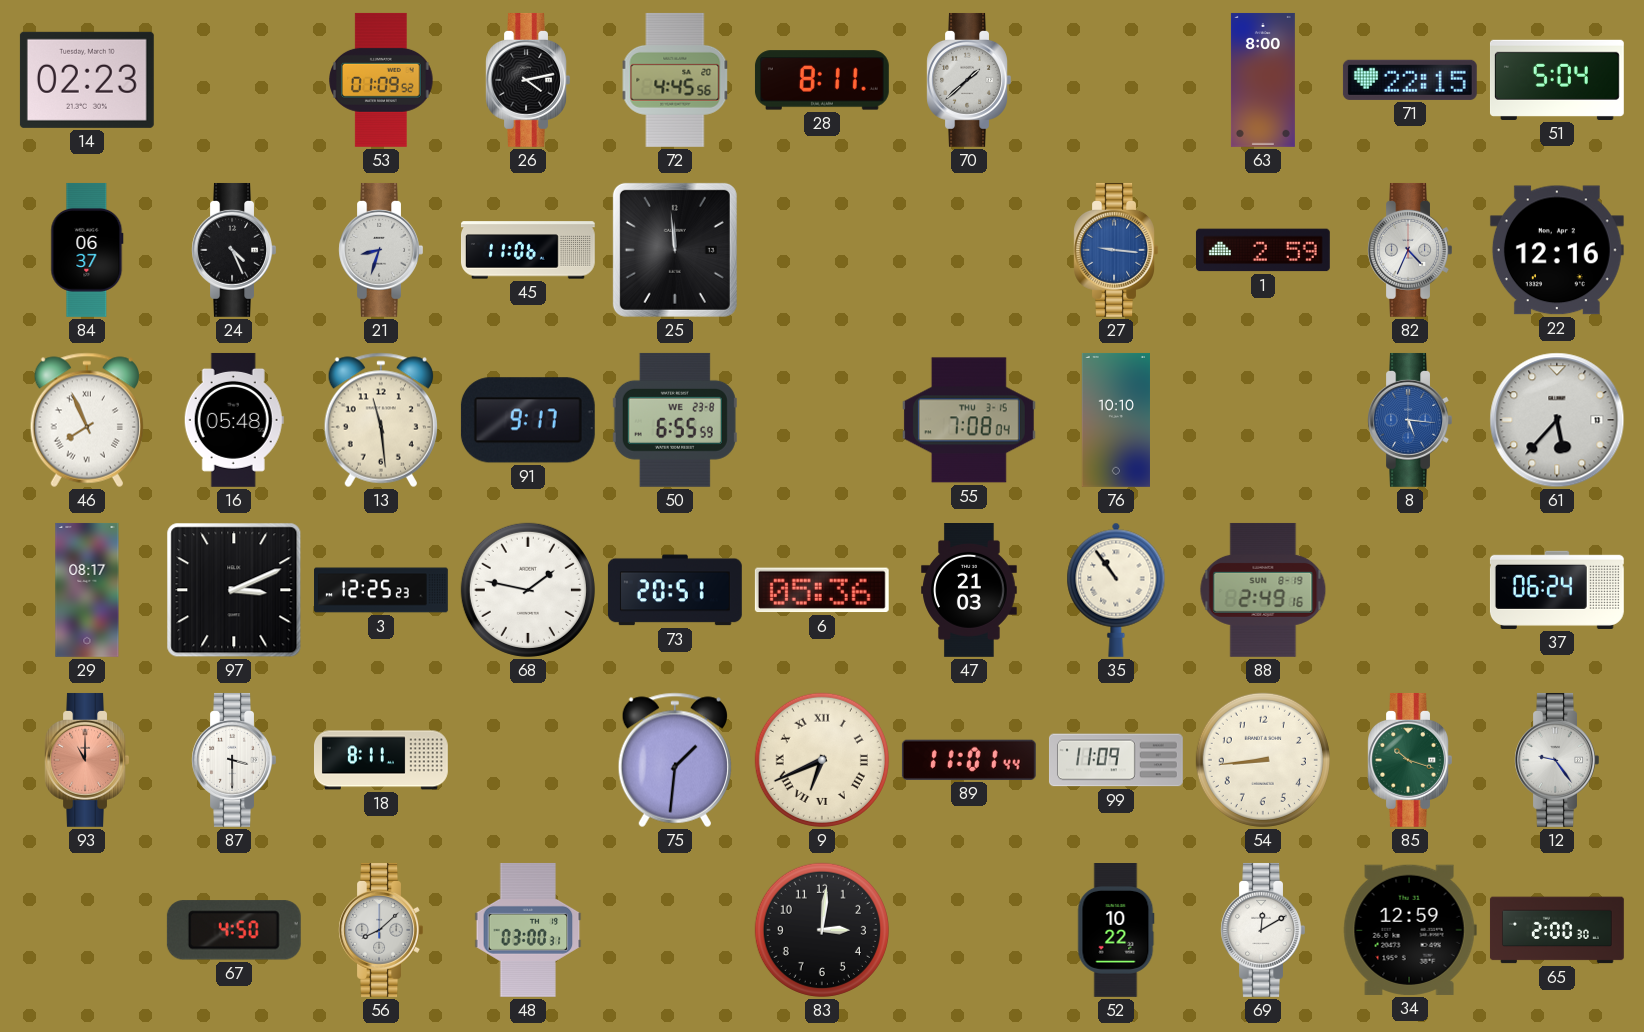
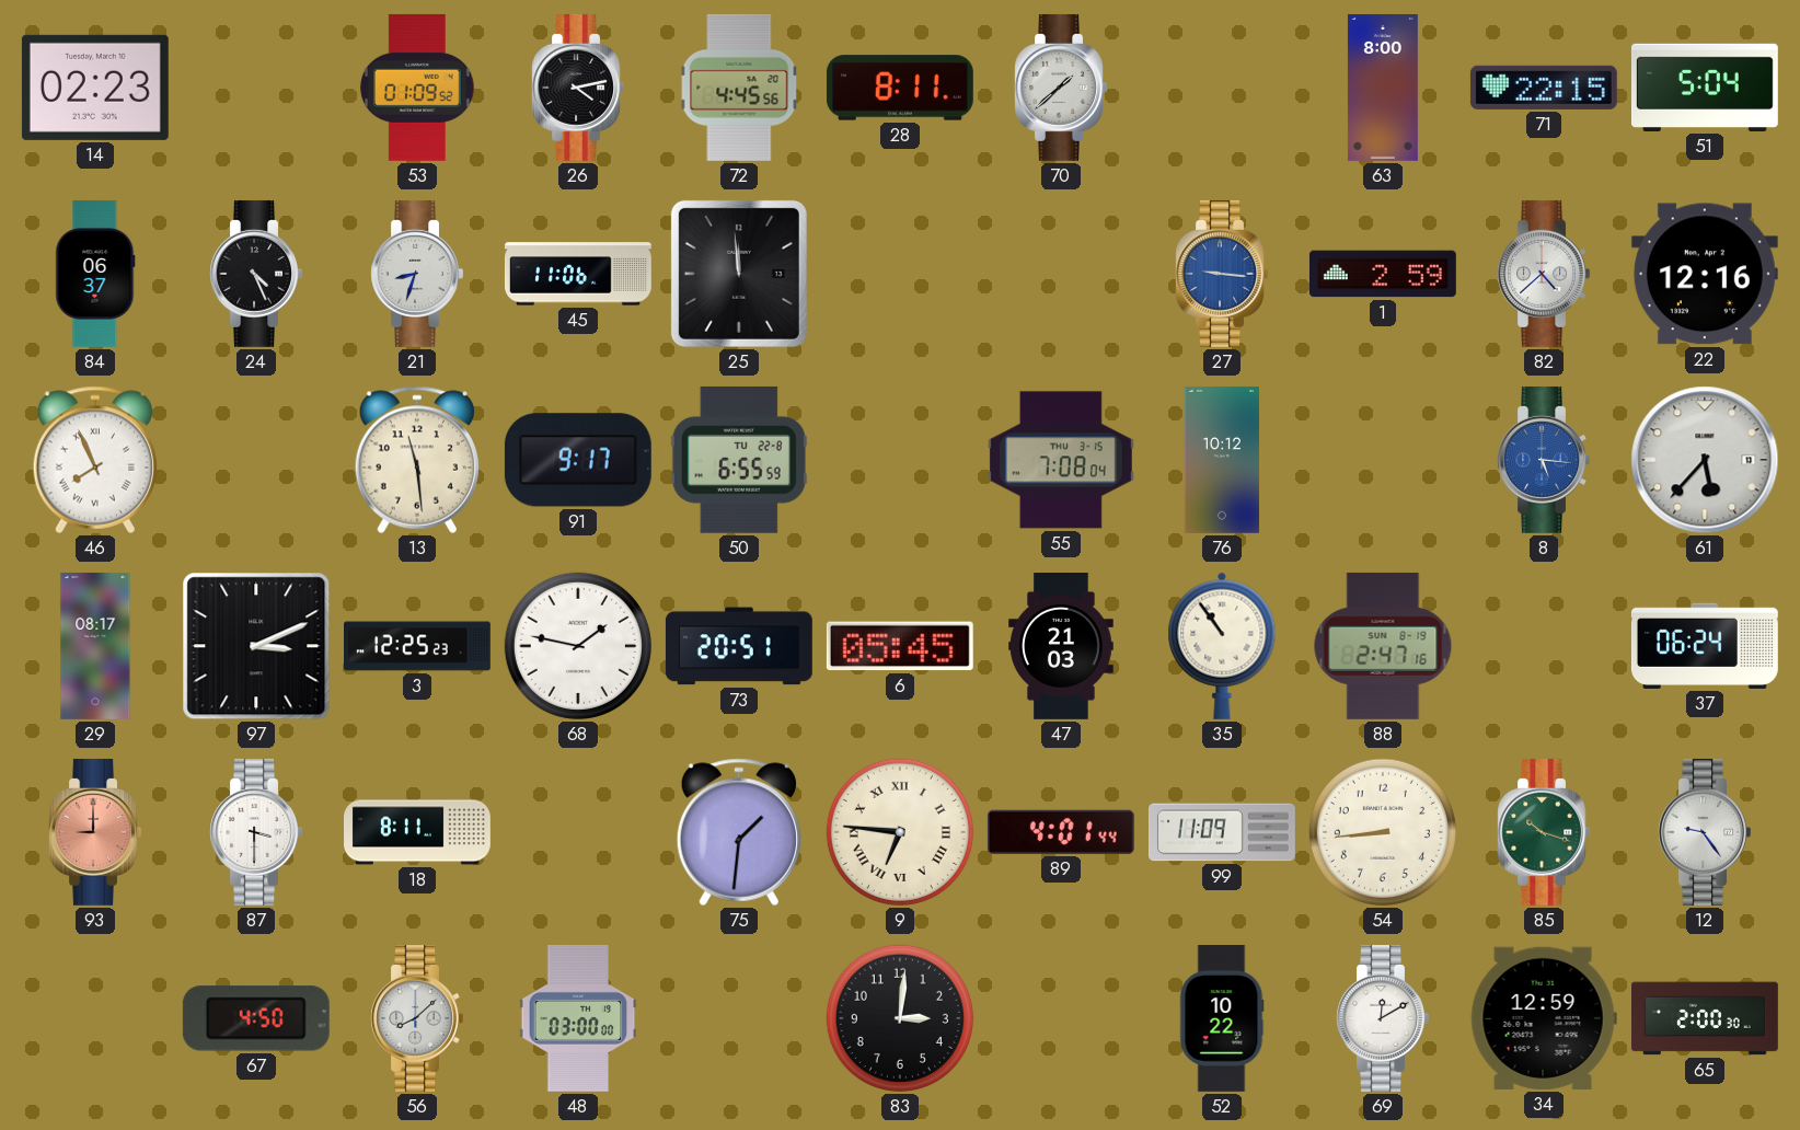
82: 4:34 -> 4:38 (1544, 274)
16: 05:48 -> none (234, 420)
50 date: WE 23-8 -> TU 22-8 (739, 460)
76: 10:10 -> 10:12 (1222, 460)
6: 05:36 -> 05:45 (900, 646)
88: 2:49 -> 2:47 (1383, 646)
93: 11:00 -> 9:00 (95, 832)
9: 6:41 -> 6:46 (900, 832)
89: 11:01 -> 4:01 (1061, 832)
48: 03:00:31 -> 03:00:00 (578, 1018)
